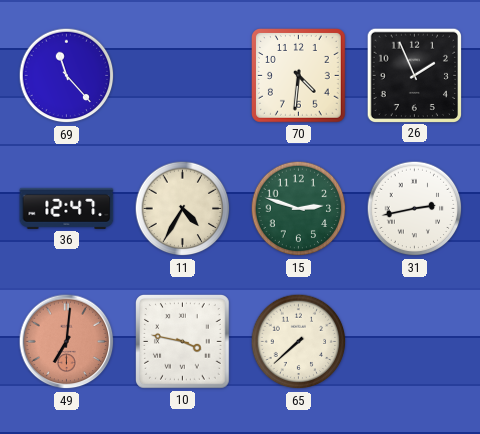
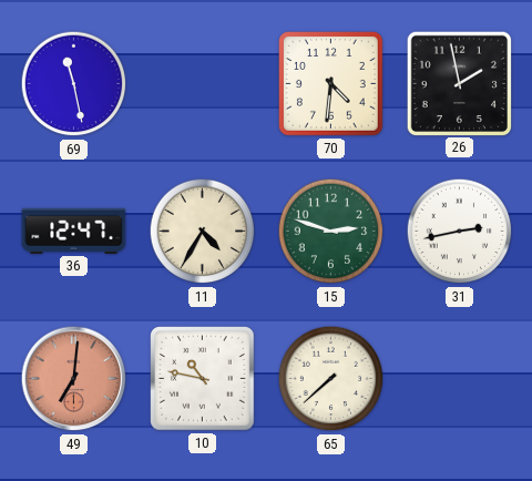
69: 11:23 -> 11:28 (74, 84)
26: 1:56 -> 1:58 (459, 83)
10: 3:47 -> 10:47 (203, 379)
